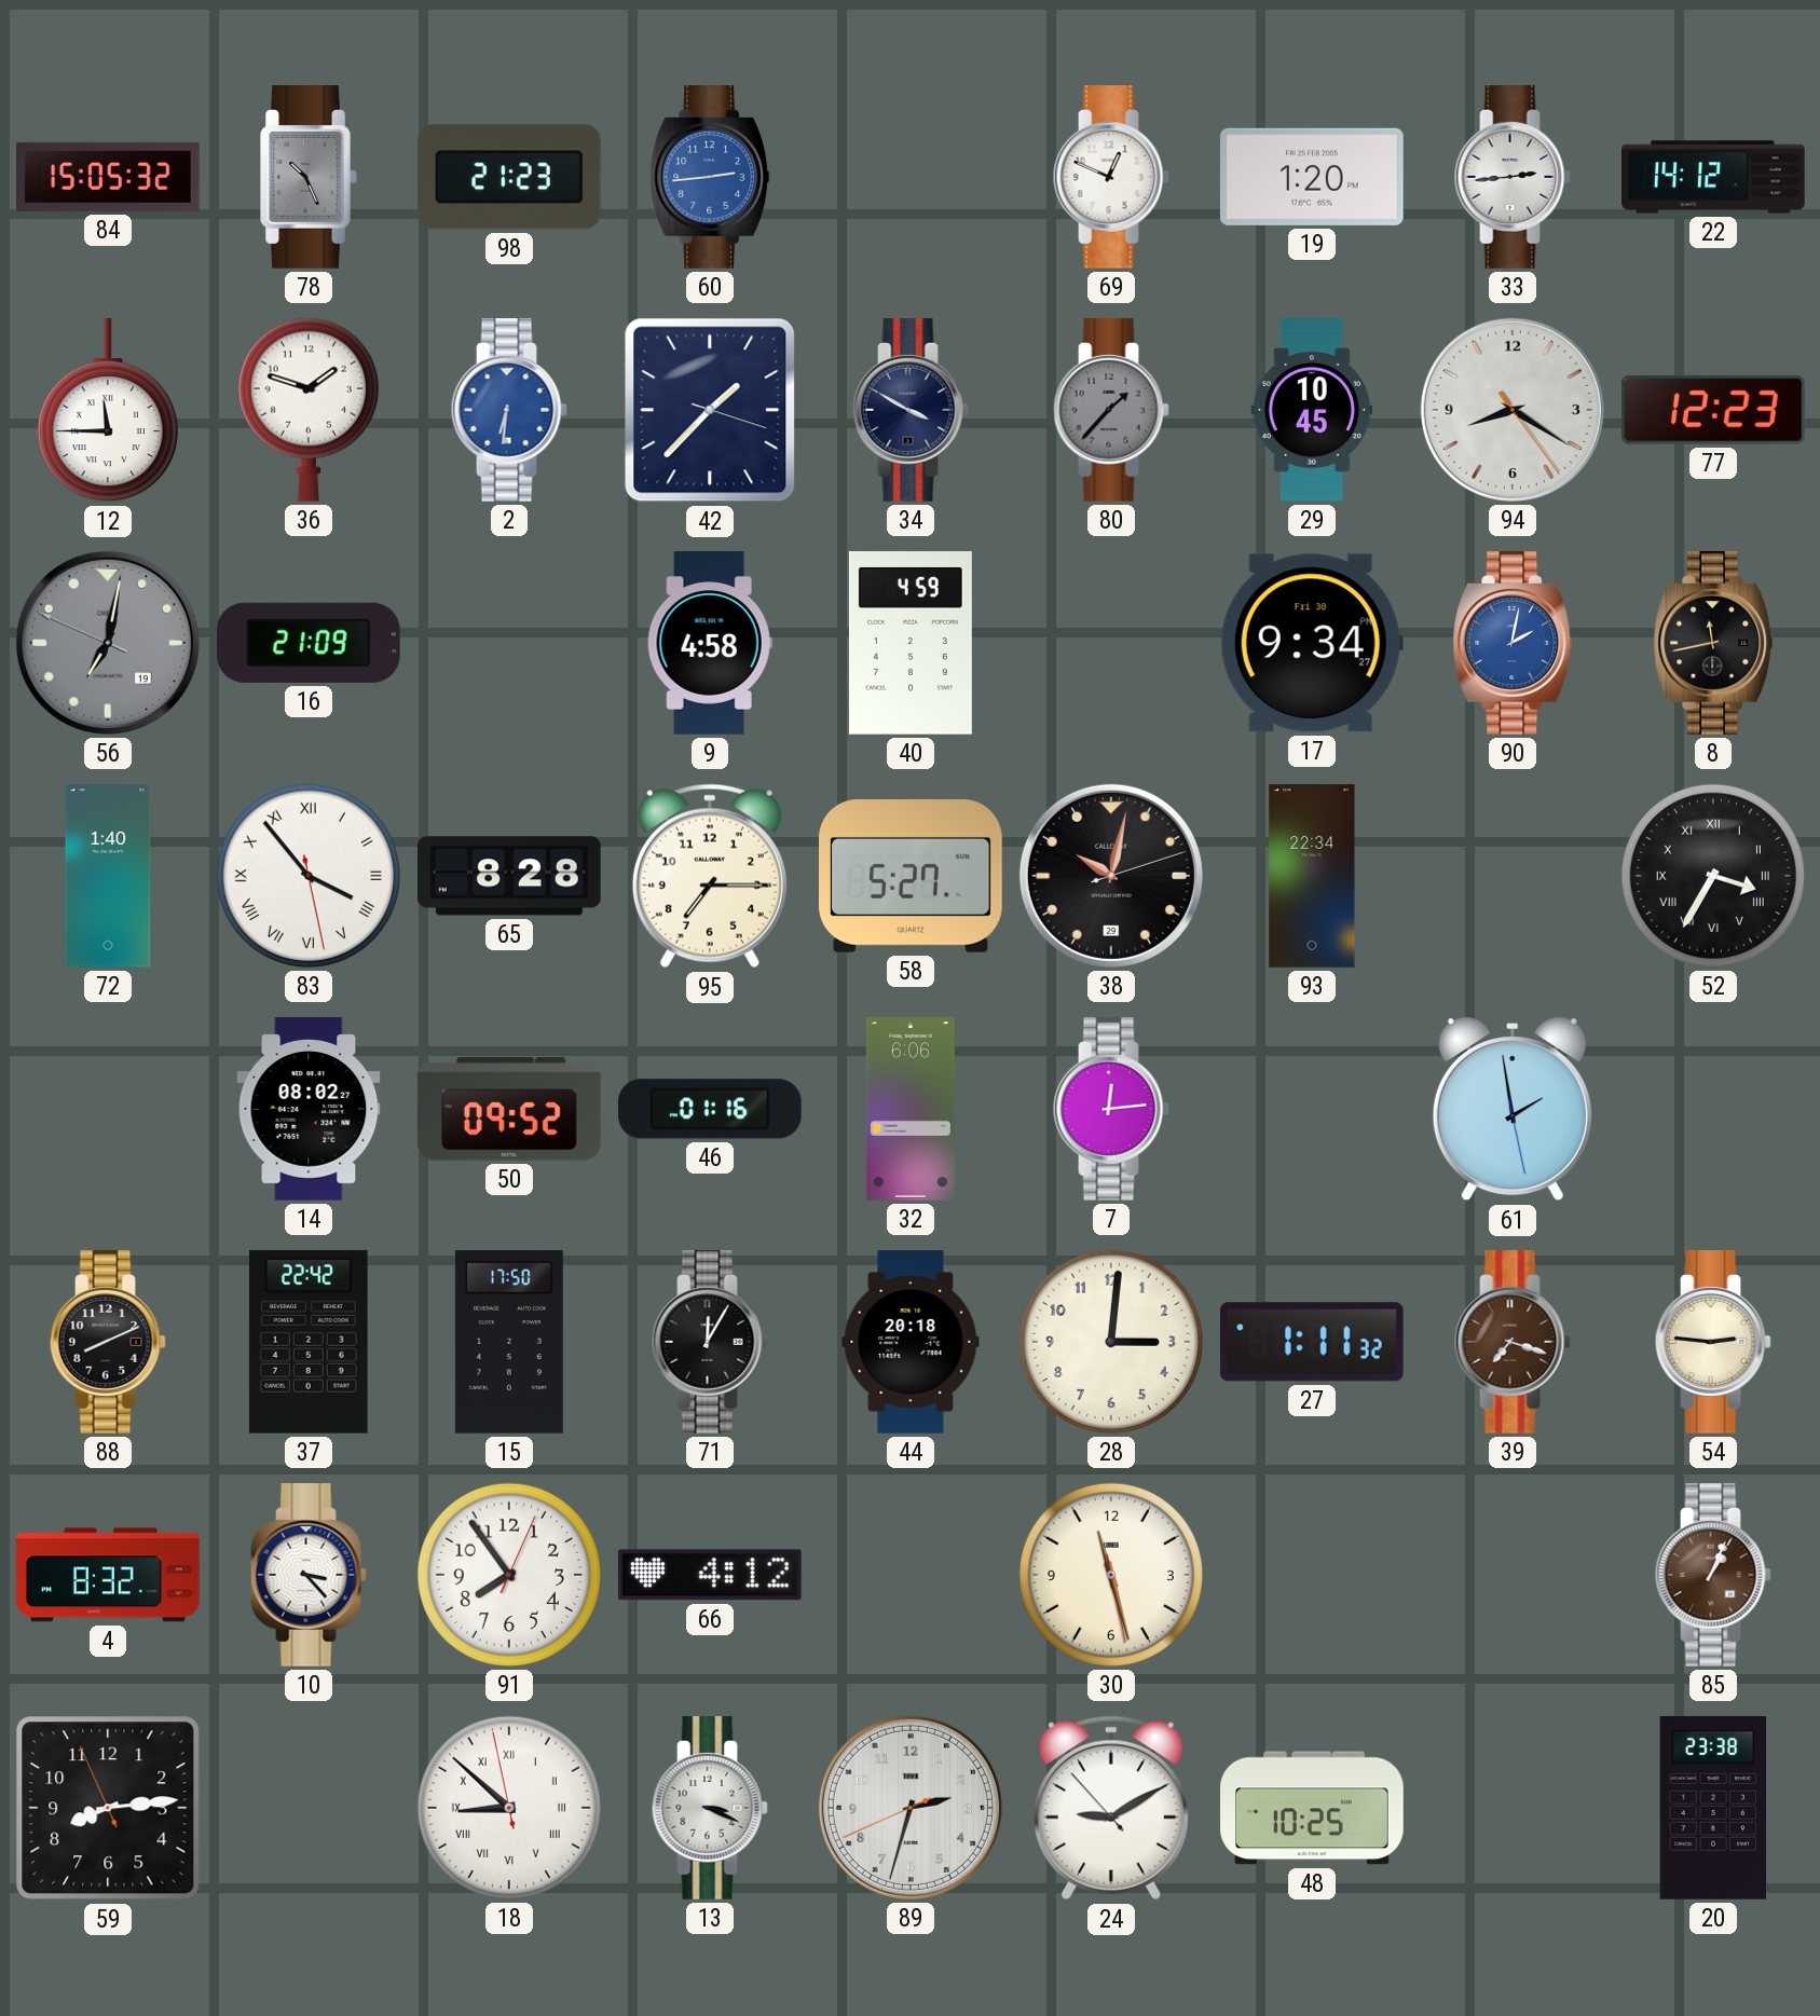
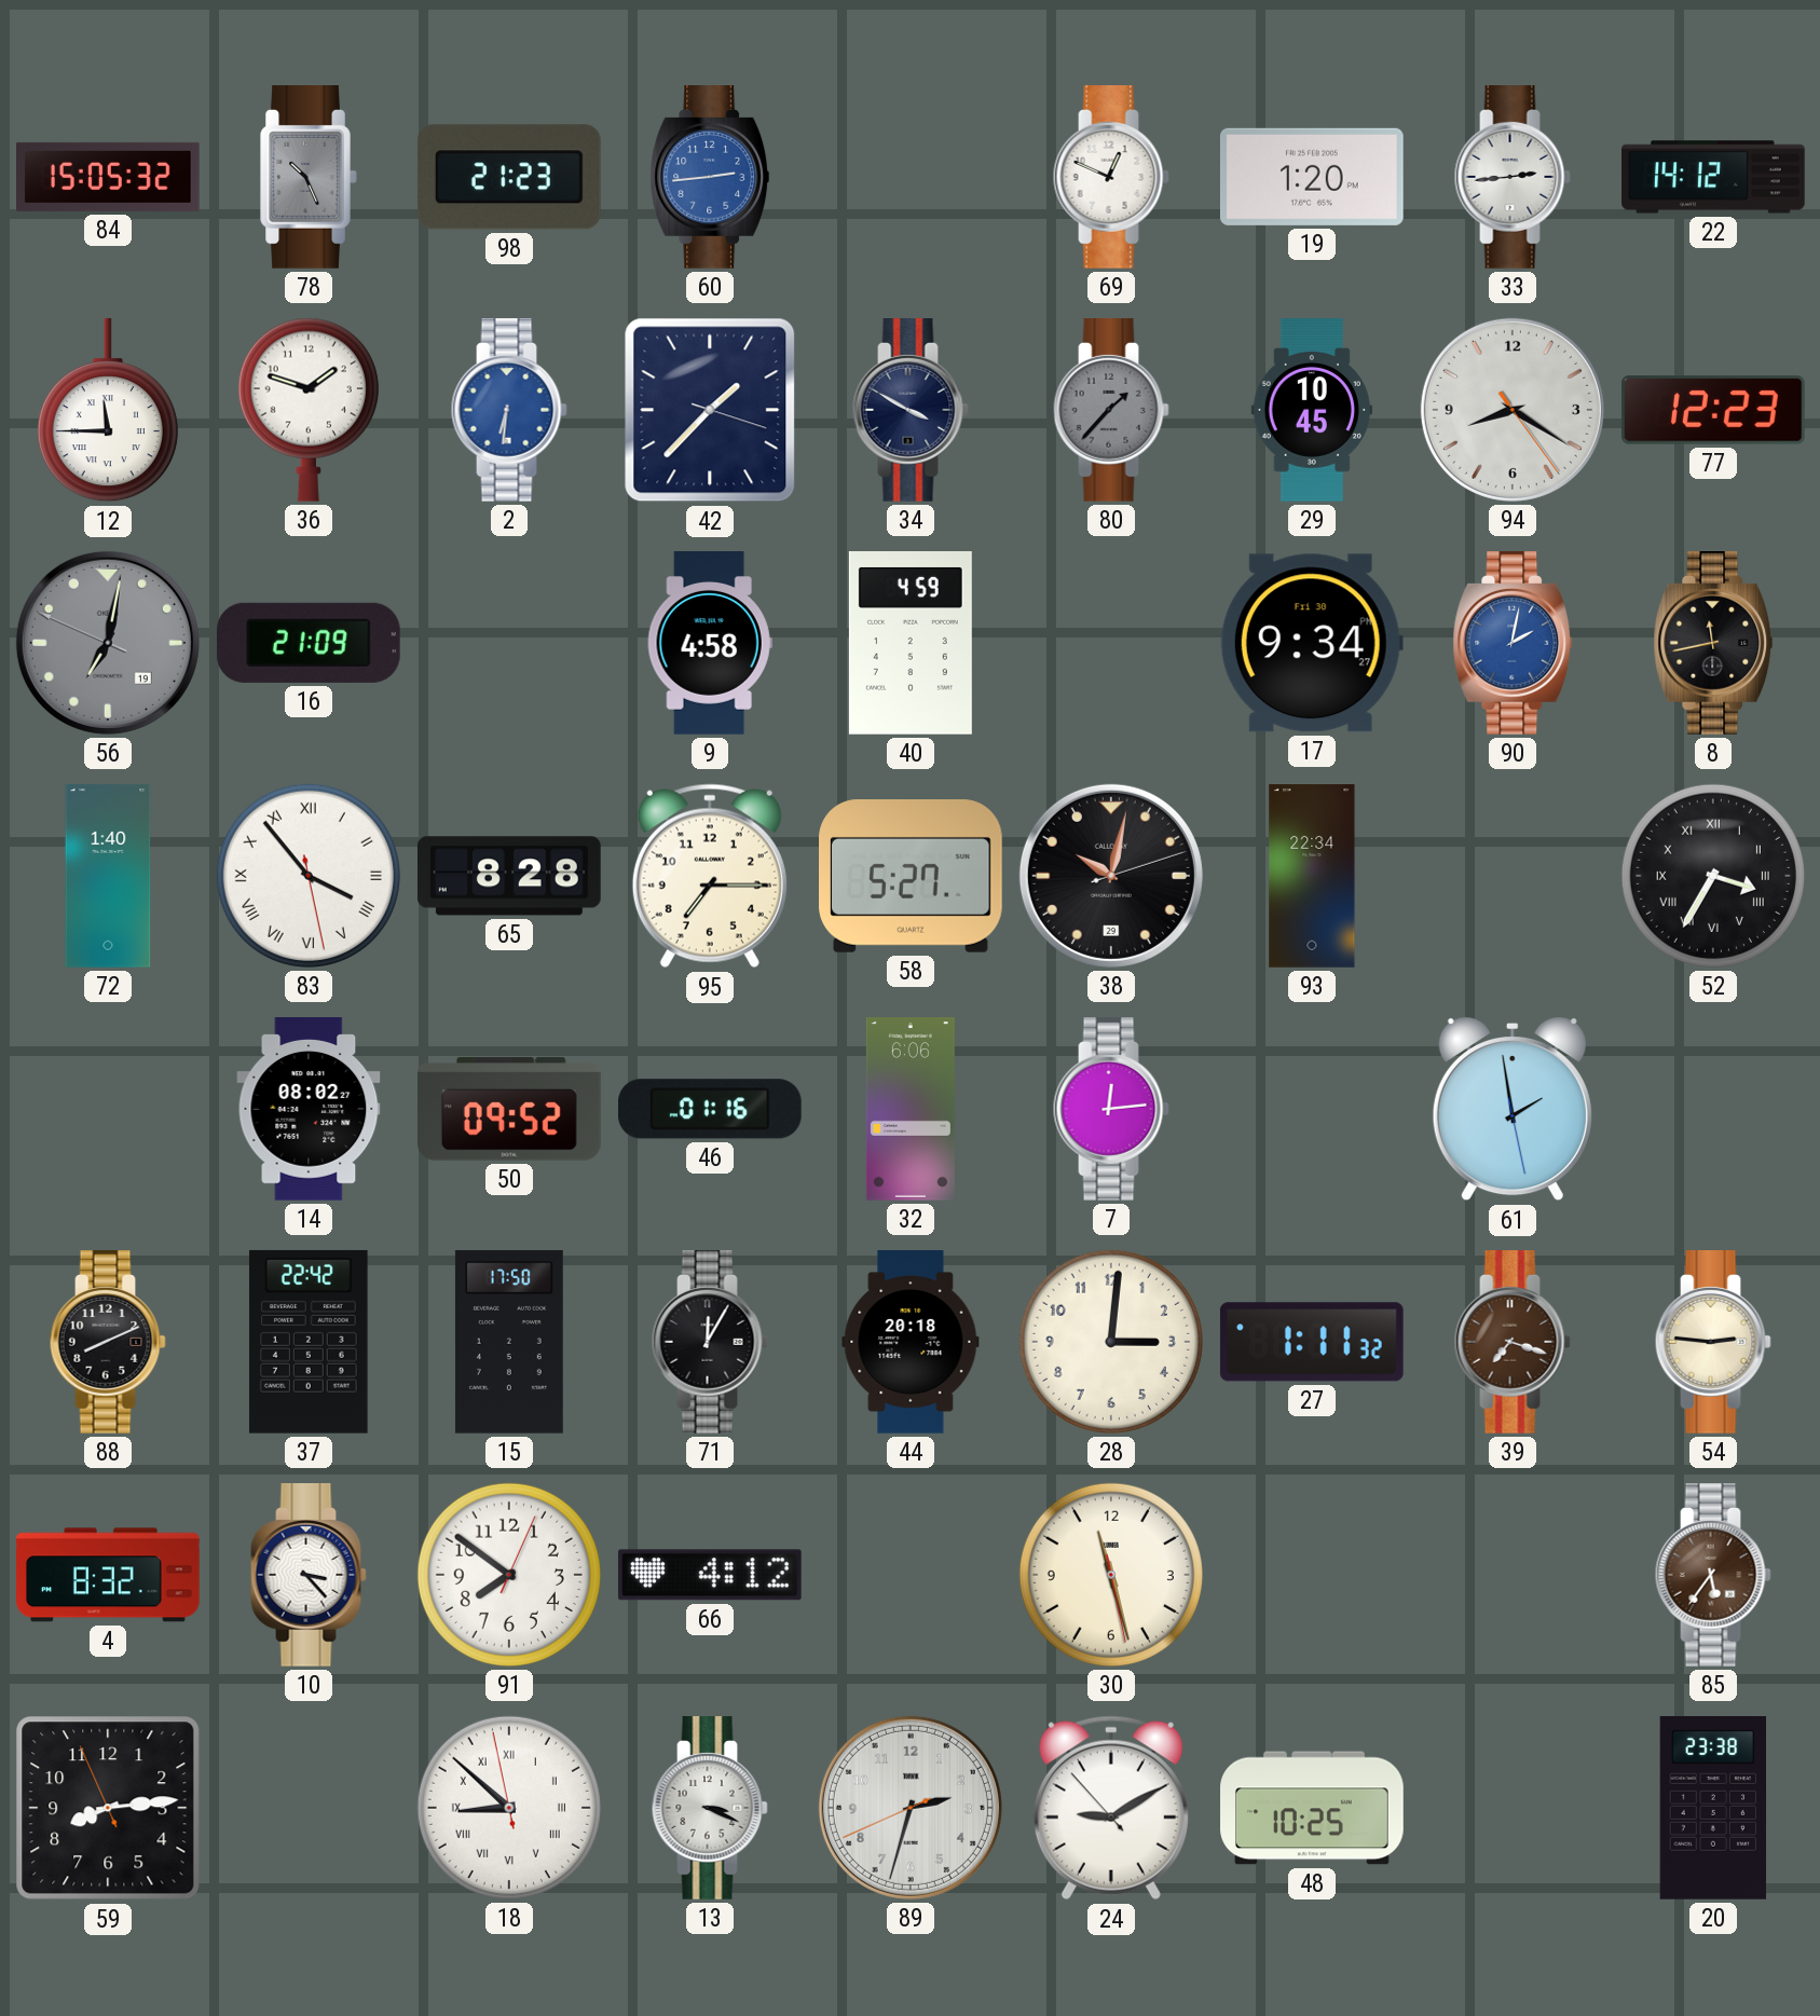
91: 7:54 -> 7:51 (509, 1575)
85: 1:04 -> 5:36 (1713, 1576)
